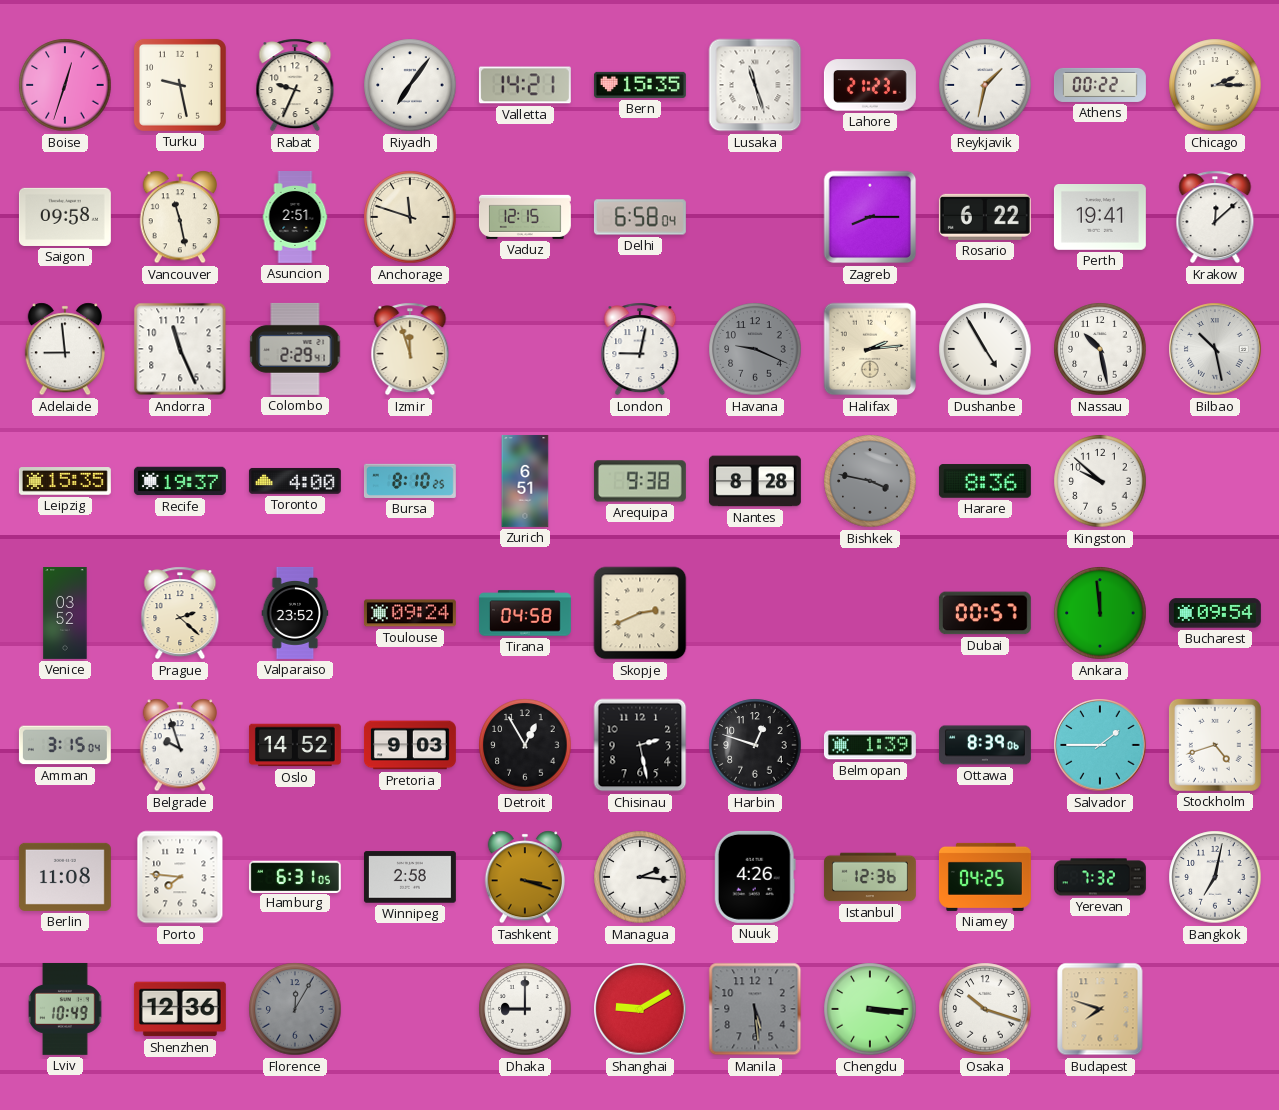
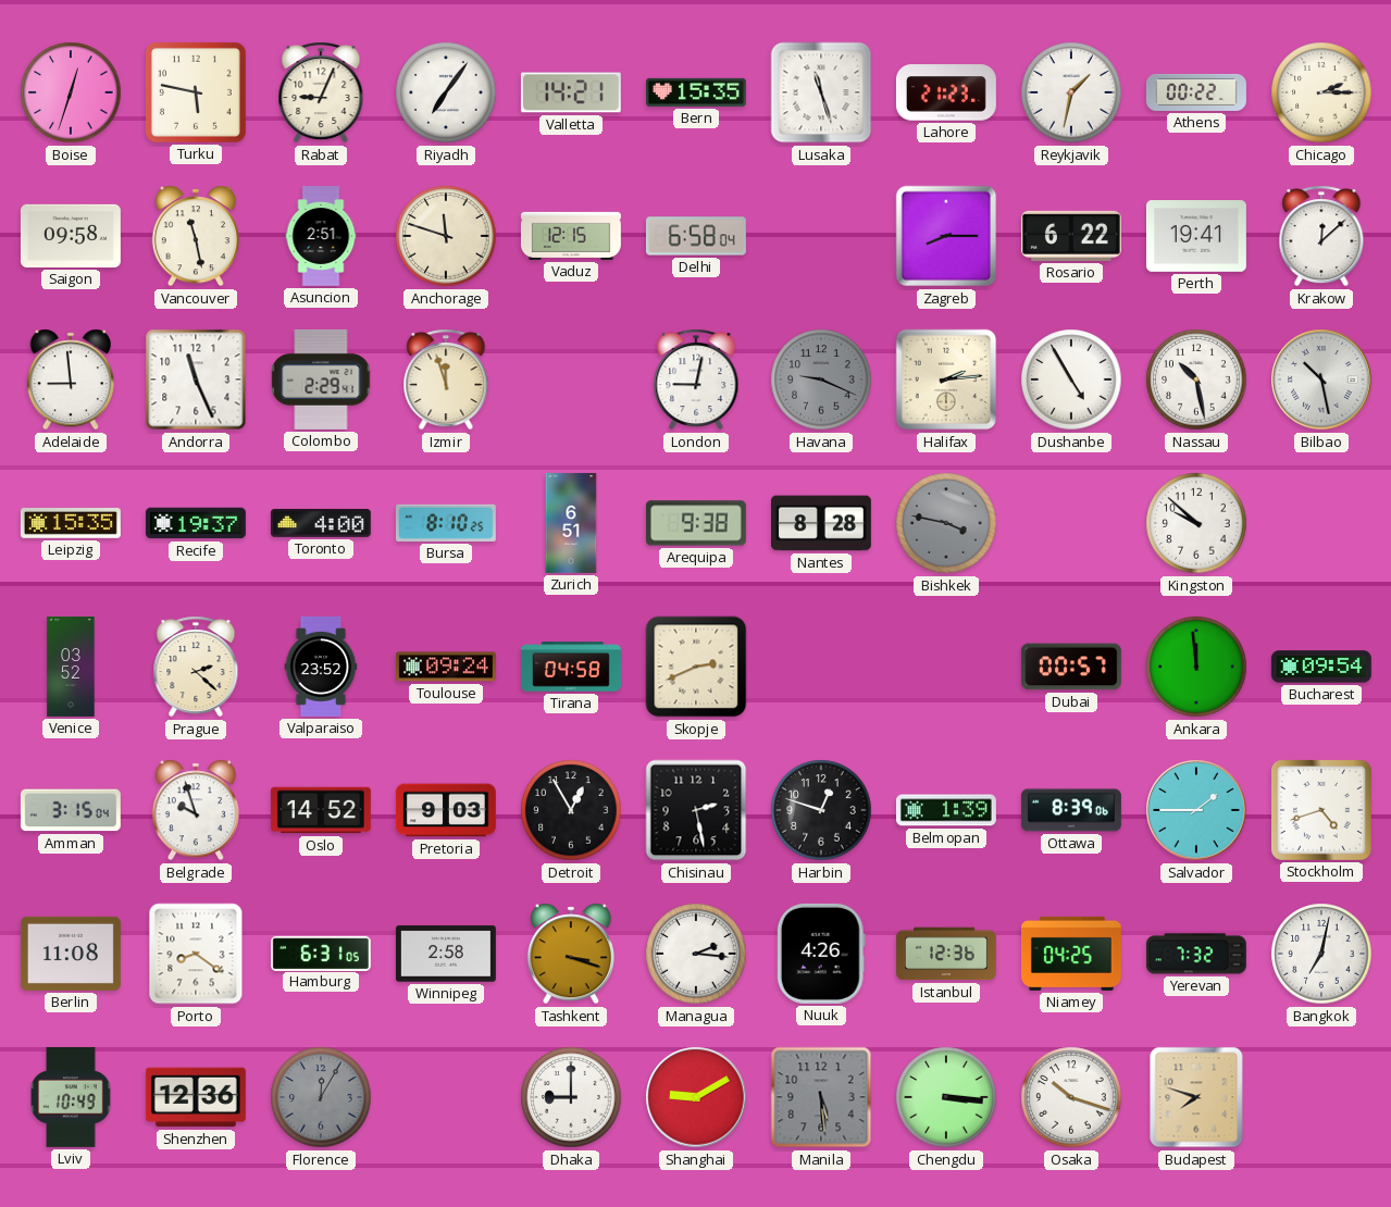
Turku: 9:28 -> 5:47 (196, 92)
Rabat: 9:34 -> 9:04 (321, 92)
Harare: 8:36 -> none (985, 481)
Porto: 7:46 -> 8:21 (196, 954)
